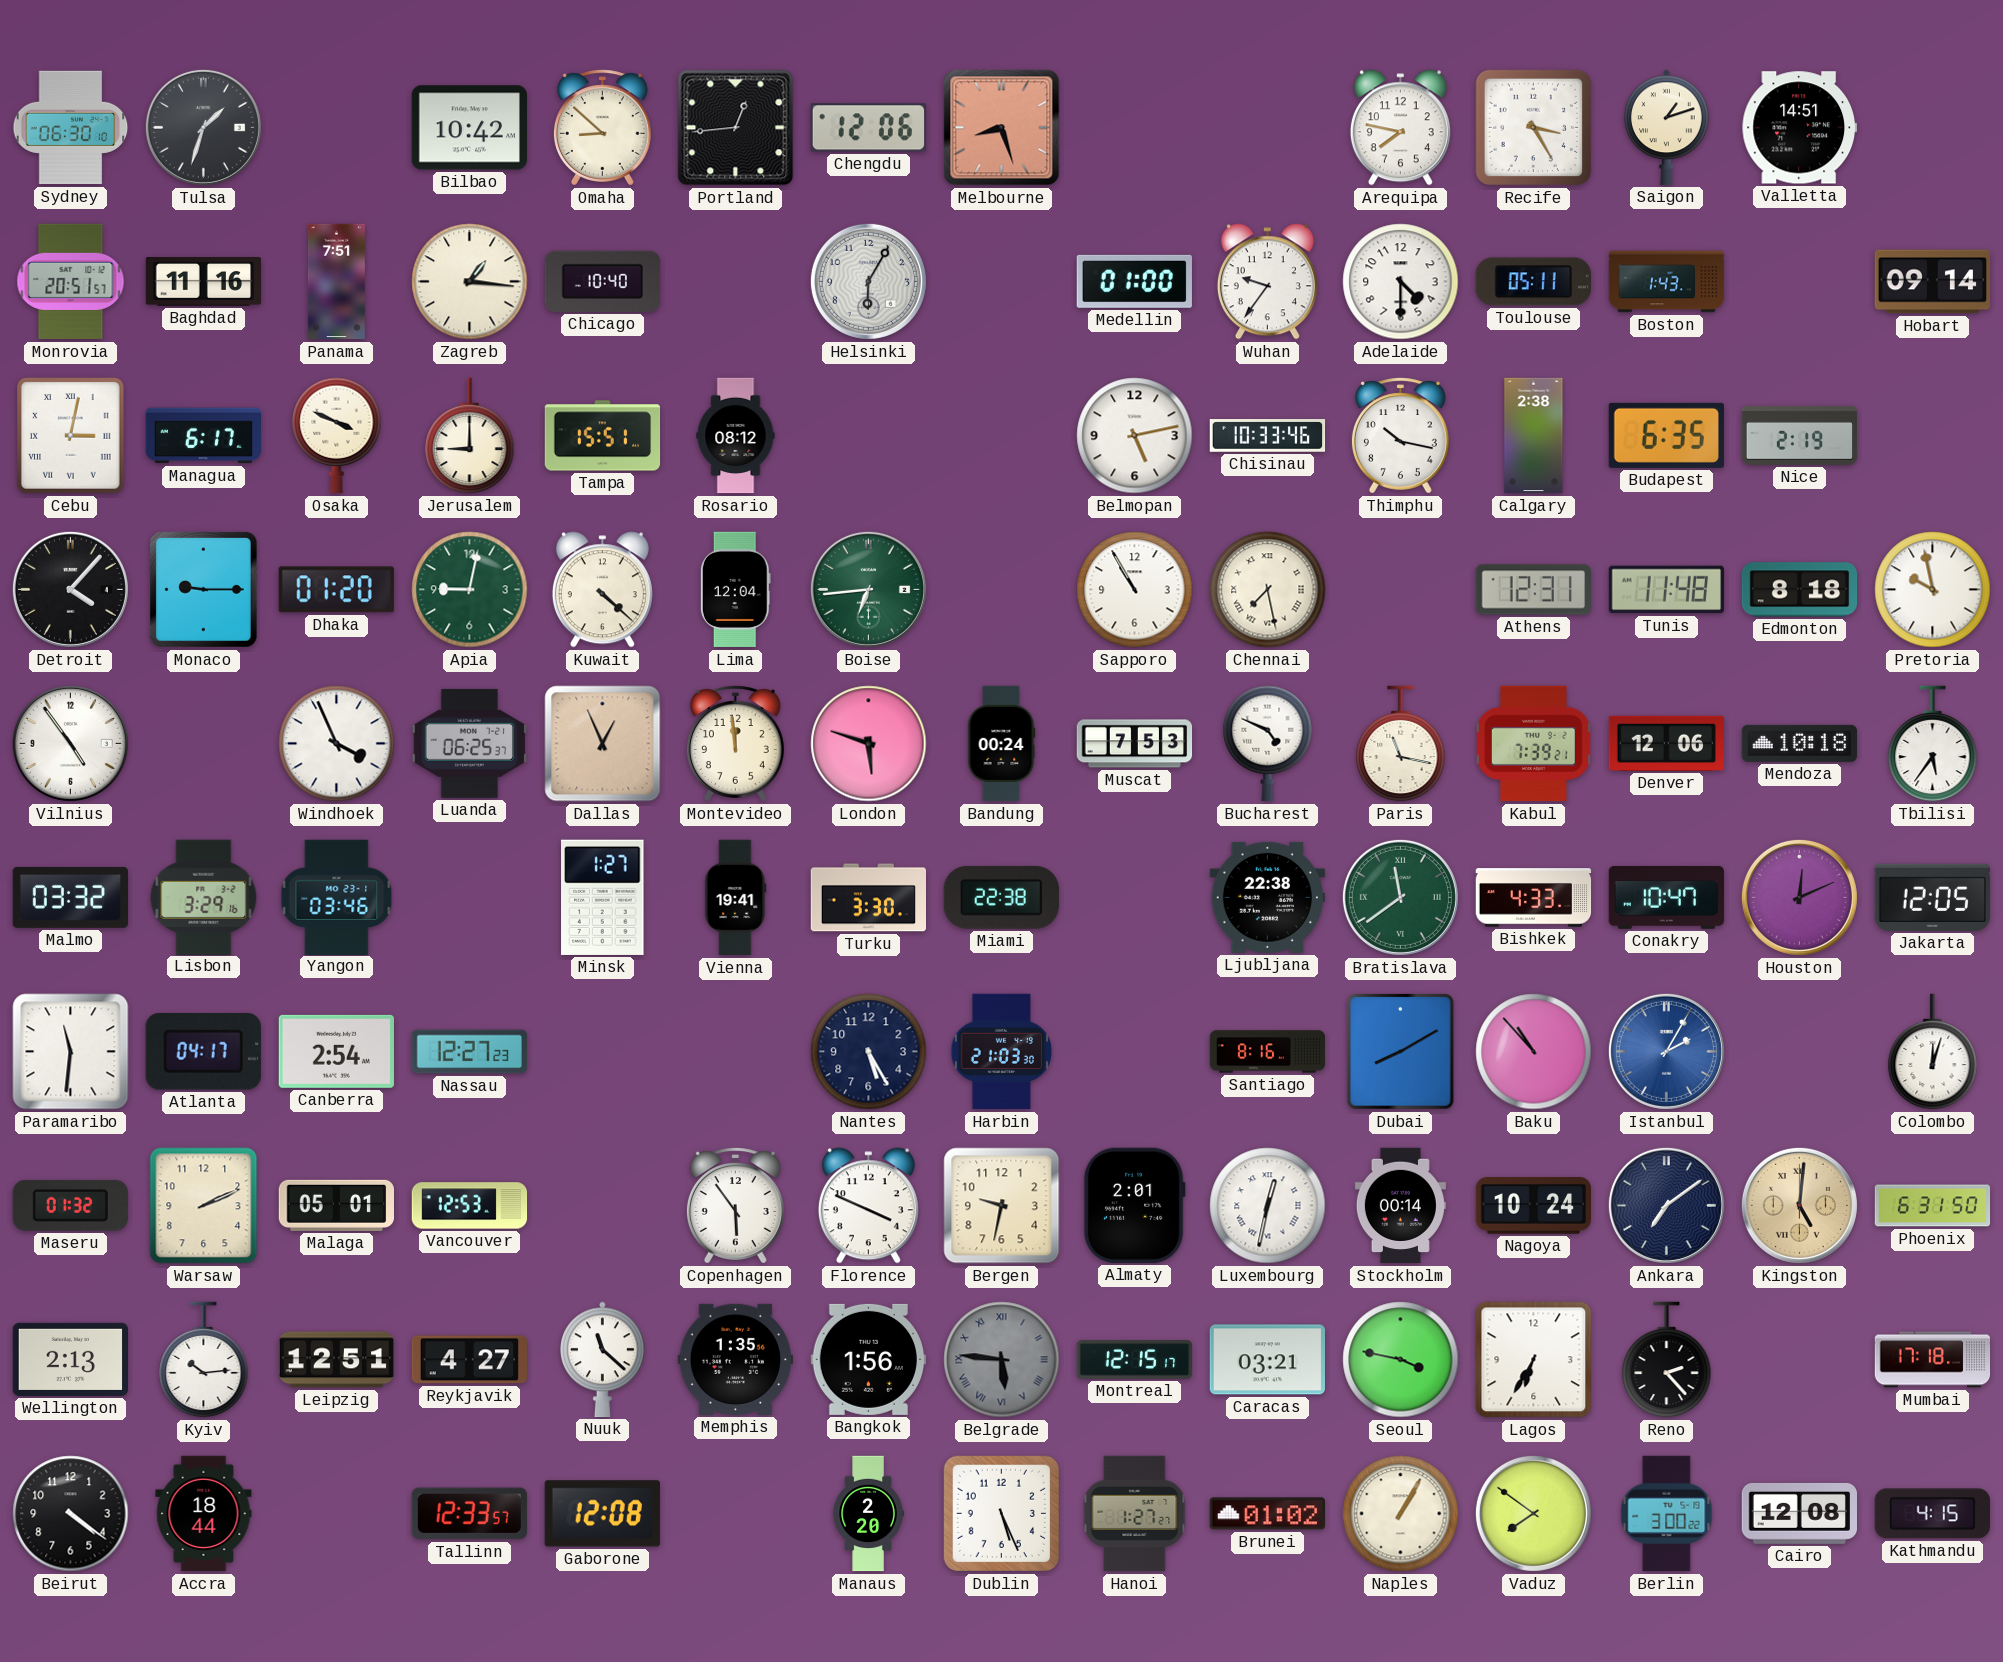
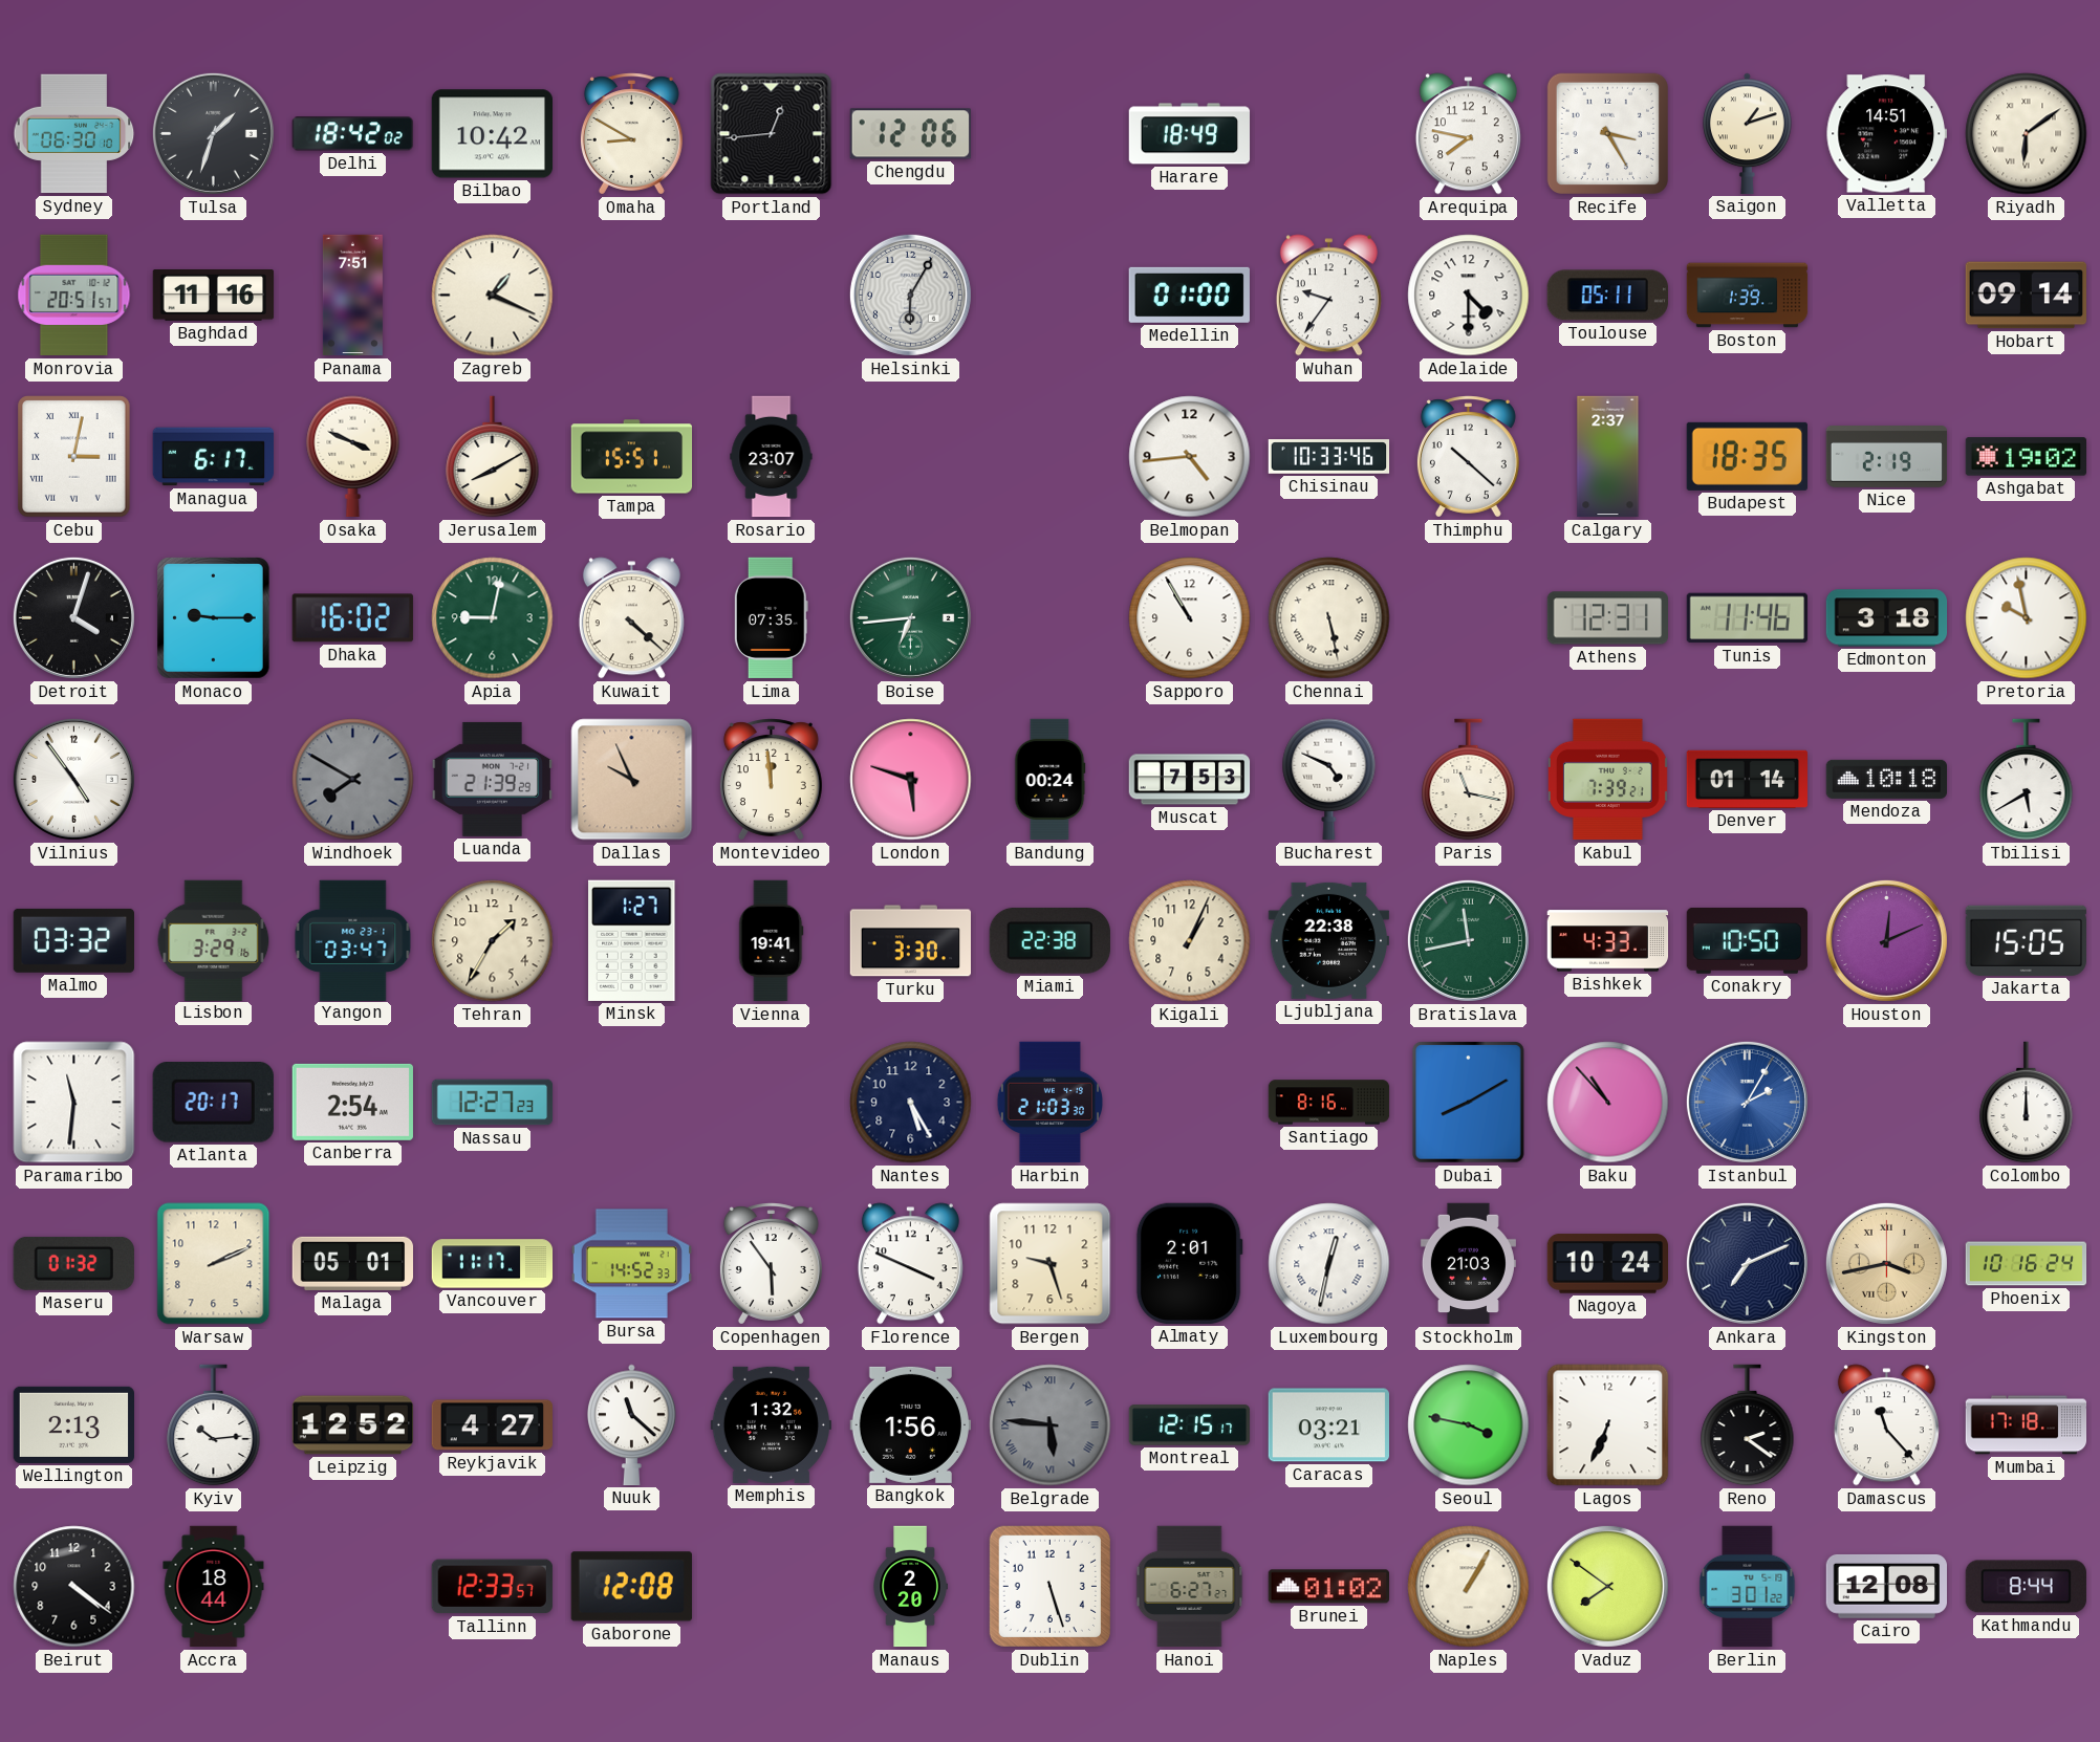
Delhi: none -> 18:42 (352, 134)
Omaha: 8:52 -> 8:50 (631, 134)
Melbourne: 8:27 -> none (1002, 128)
Harare: none -> 18:49 (1190, 134)
Riyadh: none -> 6:09 (2027, 134)
Zagreb: 1:16 -> 1:19 (493, 296)
Chicago: 10:40 -> none (602, 281)
Boston: 1:43 -> 1:39 (1748, 296)
Jerusalem: 9:00 -> 8:10 (493, 457)
Rosario: 08:12 -> 23:07 (772, 457)
Belmopan: 5:13 -> 4:44 (1190, 457)
Thimphu: 10:17 -> 10:22 (1468, 457)
Calgary: 2:38 -> 2:37 (1608, 457)
Budapest: 6:35 -> 18:35 (1747, 456)
Ashgabat: none -> 19:02 (2027, 457)
Detroit: 4:07 -> 4:03 (73, 617)
Dhaka: 01:20 -> 16:02 (352, 618)
Lima: 12:04 -> 07:35 (771, 618)
Chennai: 7:28 -> 5:28 (1329, 618)
Tunis: 11:48 -> 11:46 (1747, 618)
Edmonton: 8:18 -> 3:18 (1887, 618)
Windhoek: 3:56 -> 7:50 (353, 780)
Windhoek dial: white -> grey (353, 780)
Luanda: 06:25 -> 21:39 (492, 779)
Dallas: 12:56 -> 9:56 (632, 780)
Denver: 12:06 -> 01:14 (1747, 779)
Tbilisi: 5:36 -> 5:40 (2027, 780)
Yangon: 03:46 -> 03:47 (353, 940)
Tehran: none -> 1:35 (493, 941)
Kigali: none -> 1:04 (1190, 941)
Bratislava: 11:39 -> 11:43 (1468, 940)
Conakry: 10:47 -> 10:50 (1747, 940)
Jakarta: 12:05 -> 15:05 (2026, 940)
Atlanta: 04:17 -> 20:17 (213, 1103)
Colombo: 12:03 -> 12:00 (2027, 1103)
Vancouver: 12:53 -> 11:17 (493, 1264)
Bursa: none -> 14:52 (631, 1264)
Bergen: 9:32 -> 9:27 (1051, 1264)
Stockholm: 00:14 -> 21:03 (1468, 1264)
Ankara: 7:09 -> 7:11 (1747, 1263)
Kingston: 5:01 -> 3:43 (1886, 1263)
Phoenix: 6:31 -> 10:16 (2027, 1264)
Leipzig: 12:51 -> 12:52 (353, 1425)
Memphis: 1:35 -> 1:32 (771, 1424)
Lagos: 6:35 -> 6:34 (1608, 1425)
Reno: 2:23 -> 2:21 (1748, 1425)
Damascus: none -> 11:23 (1886, 1425)
Dublin: 5:26 -> 5:27 (1049, 1586)
Hanoi: 1:27 -> 6:27 (1190, 1587)
Berlin: 3:00 -> 3:01 (1748, 1587)
Kathmandu: 4:15 -> 8:44 (2026, 1587)
